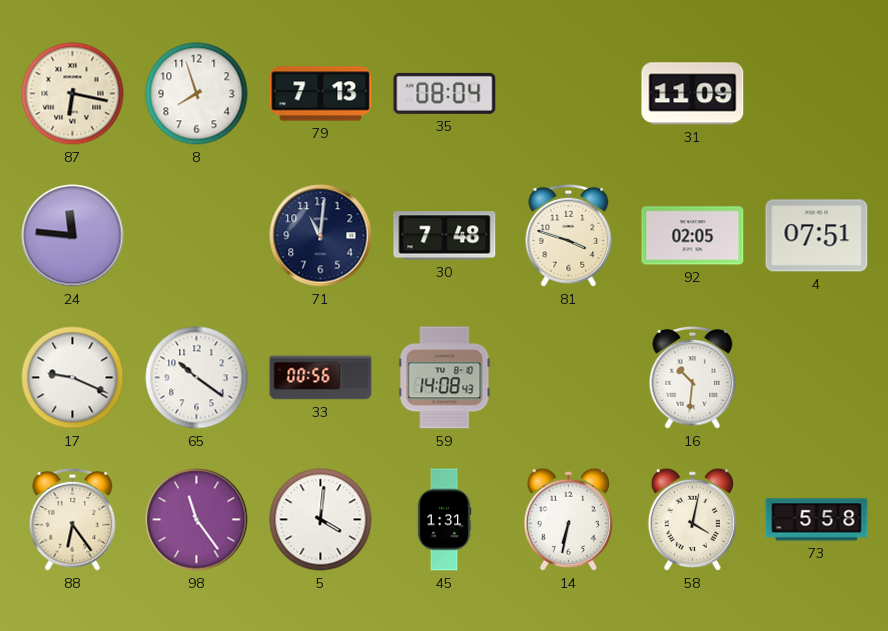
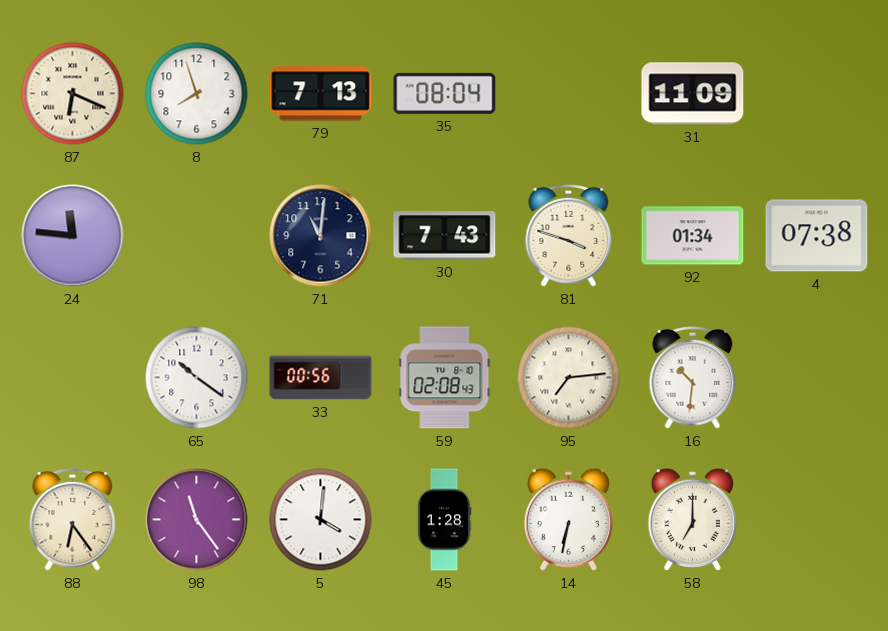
87: 6:17 -> 6:19 (73, 94)
30: 7:48 -> 7:43 (445, 236)
92: 02:05 -> 01:34 (693, 236)
4: 07:51 -> 07:38 (817, 236)
17: 9:19 -> none (73, 378)
59: 14:08 -> 02:08 (445, 378)
95: none -> 7:14 (569, 378)
45: 1:31 -> 1:28 (444, 520)
58: 4:02 -> 7:00 (692, 519)
73: 5:58 -> none (817, 520)
